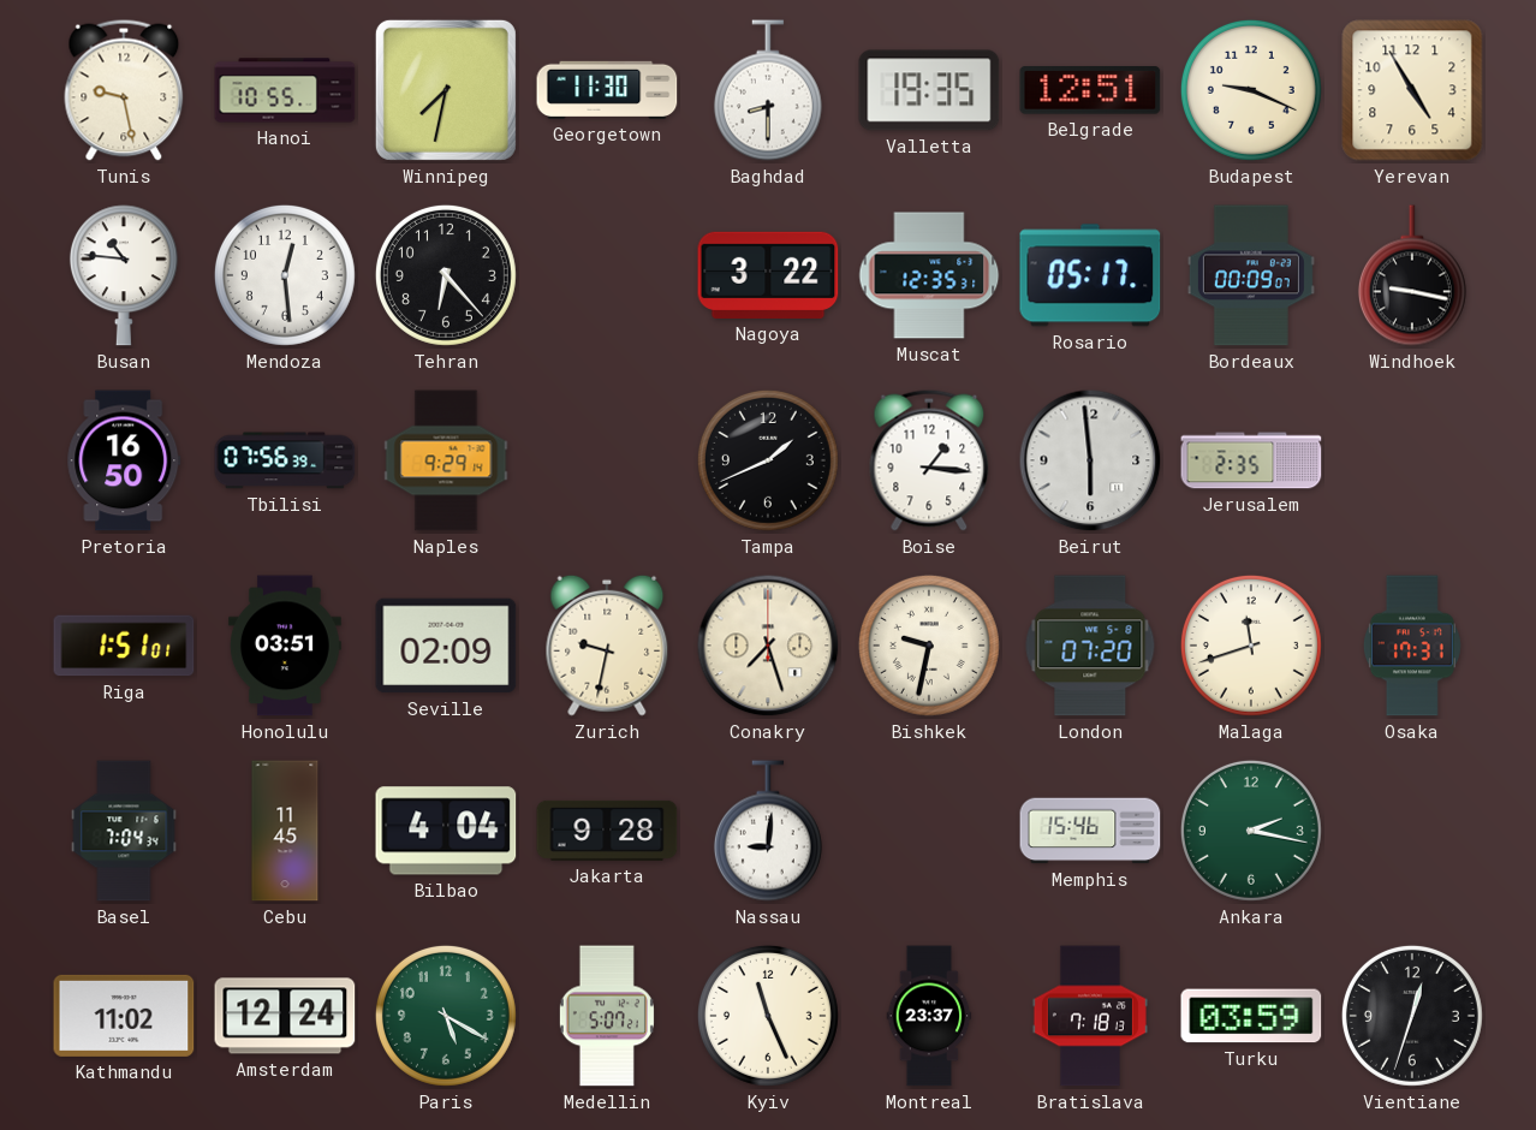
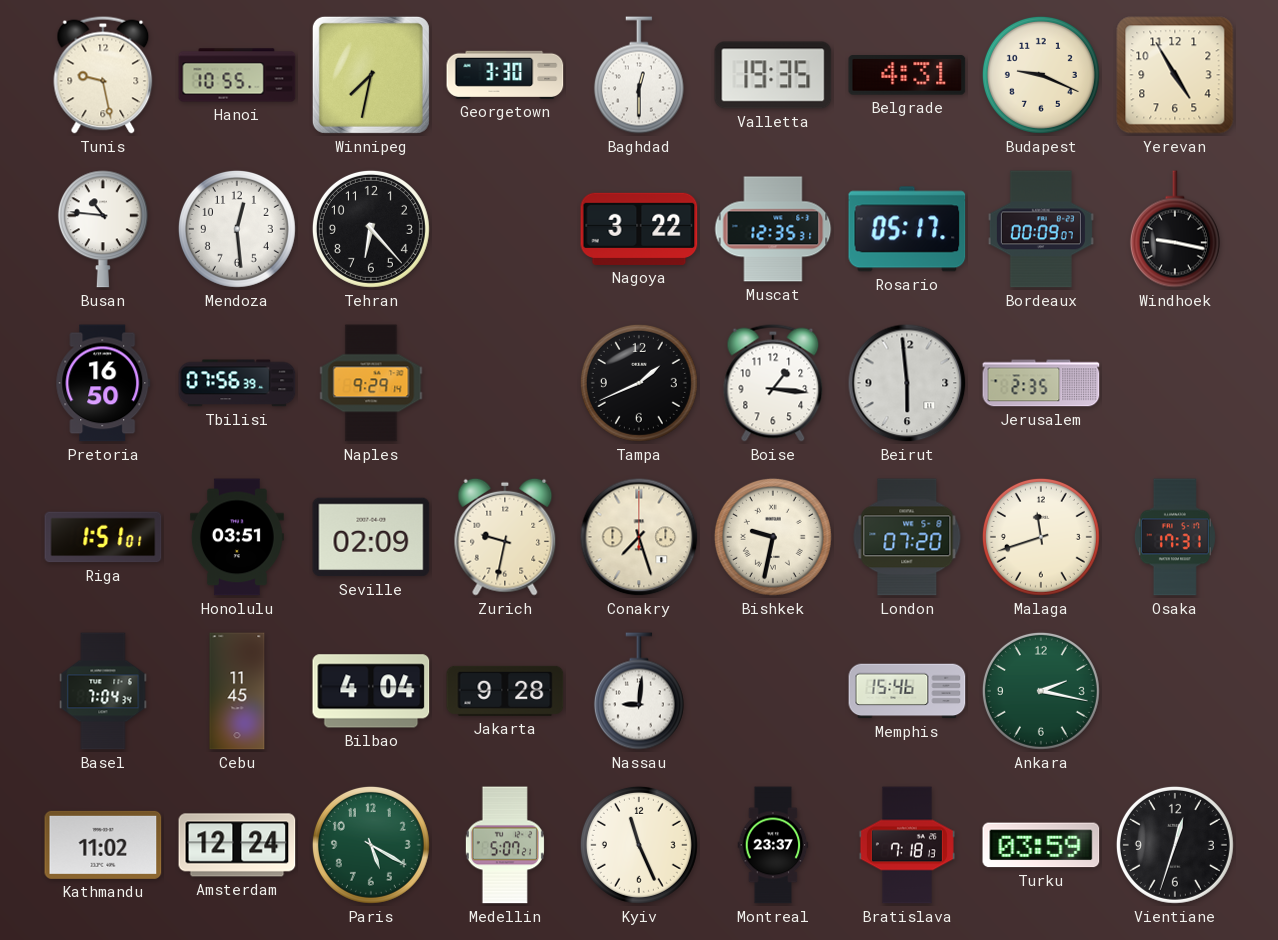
Georgetown: 11:30 -> 3:30 (505, 75)
Baghdad: 8:30 -> 12:30 (639, 75)
Belgrade: 12:51 -> 4:31 (907, 75)
